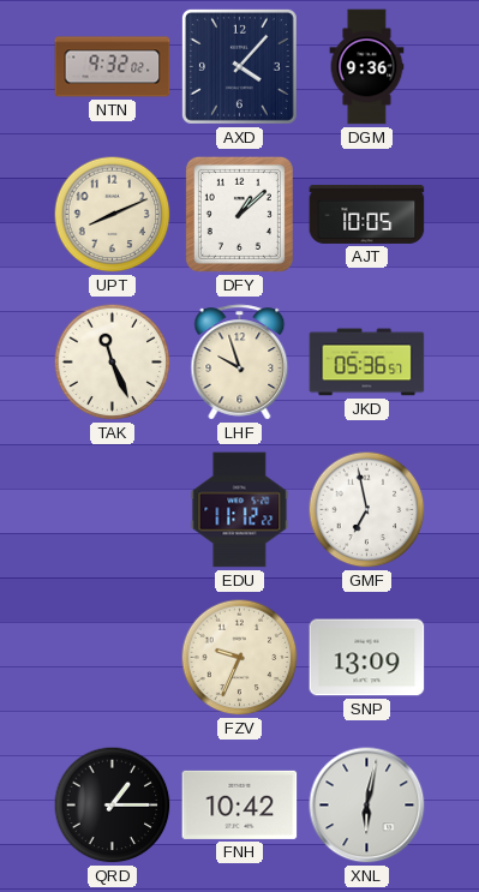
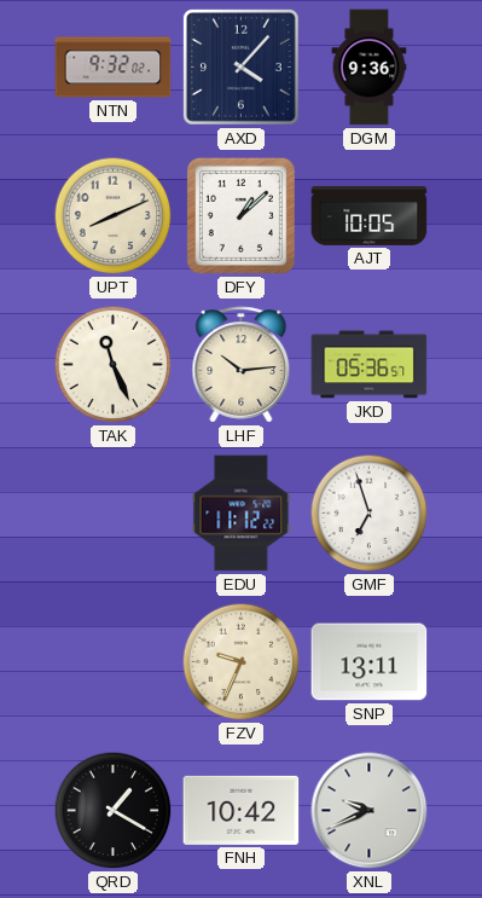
LHF: 9:57 -> 10:14 (242, 365)
GMF: 6:58 -> 6:57 (370, 514)
SNP: 13:09 -> 13:11 (370, 662)
QRD: 1:15 -> 1:20 (114, 811)
XNL: 6:02 -> 9:41 (370, 811)
